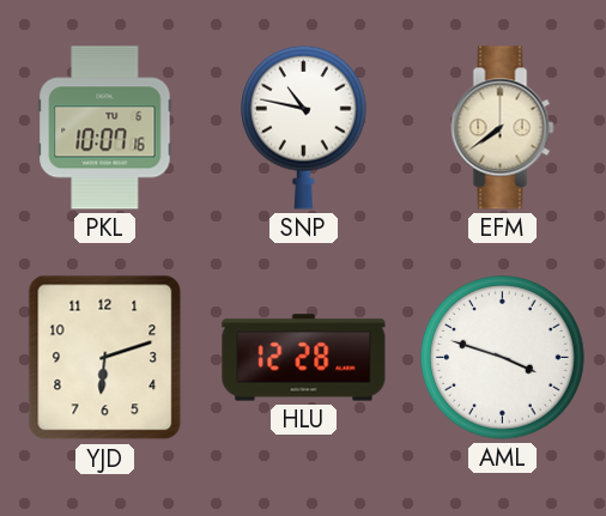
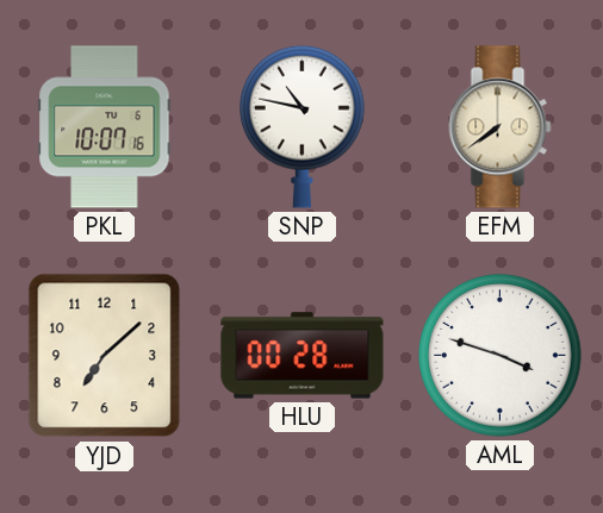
YJD: 6:12 -> 7:08 (105, 356)
HLU: 12:28 -> 00:28 (303, 356)
